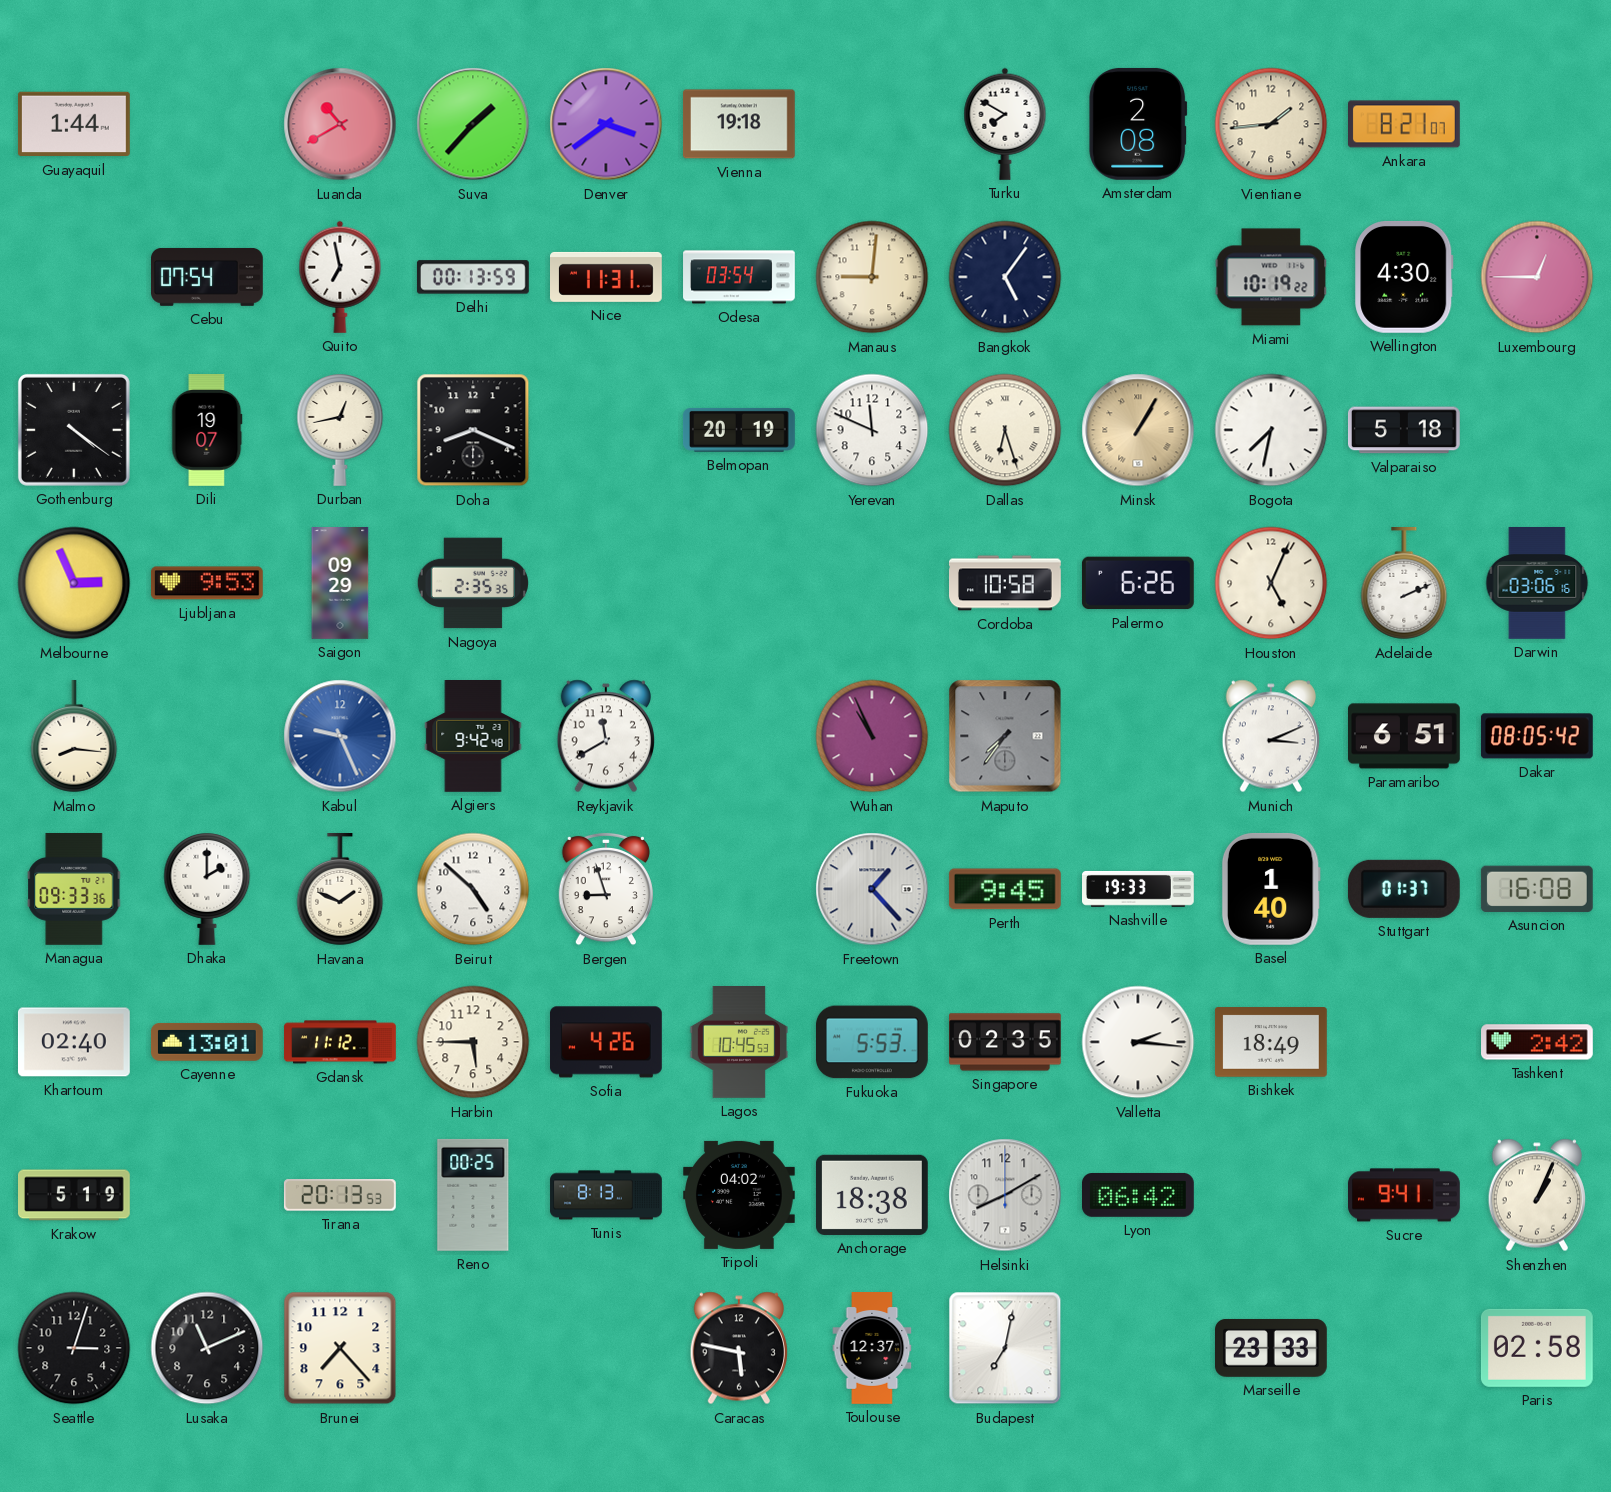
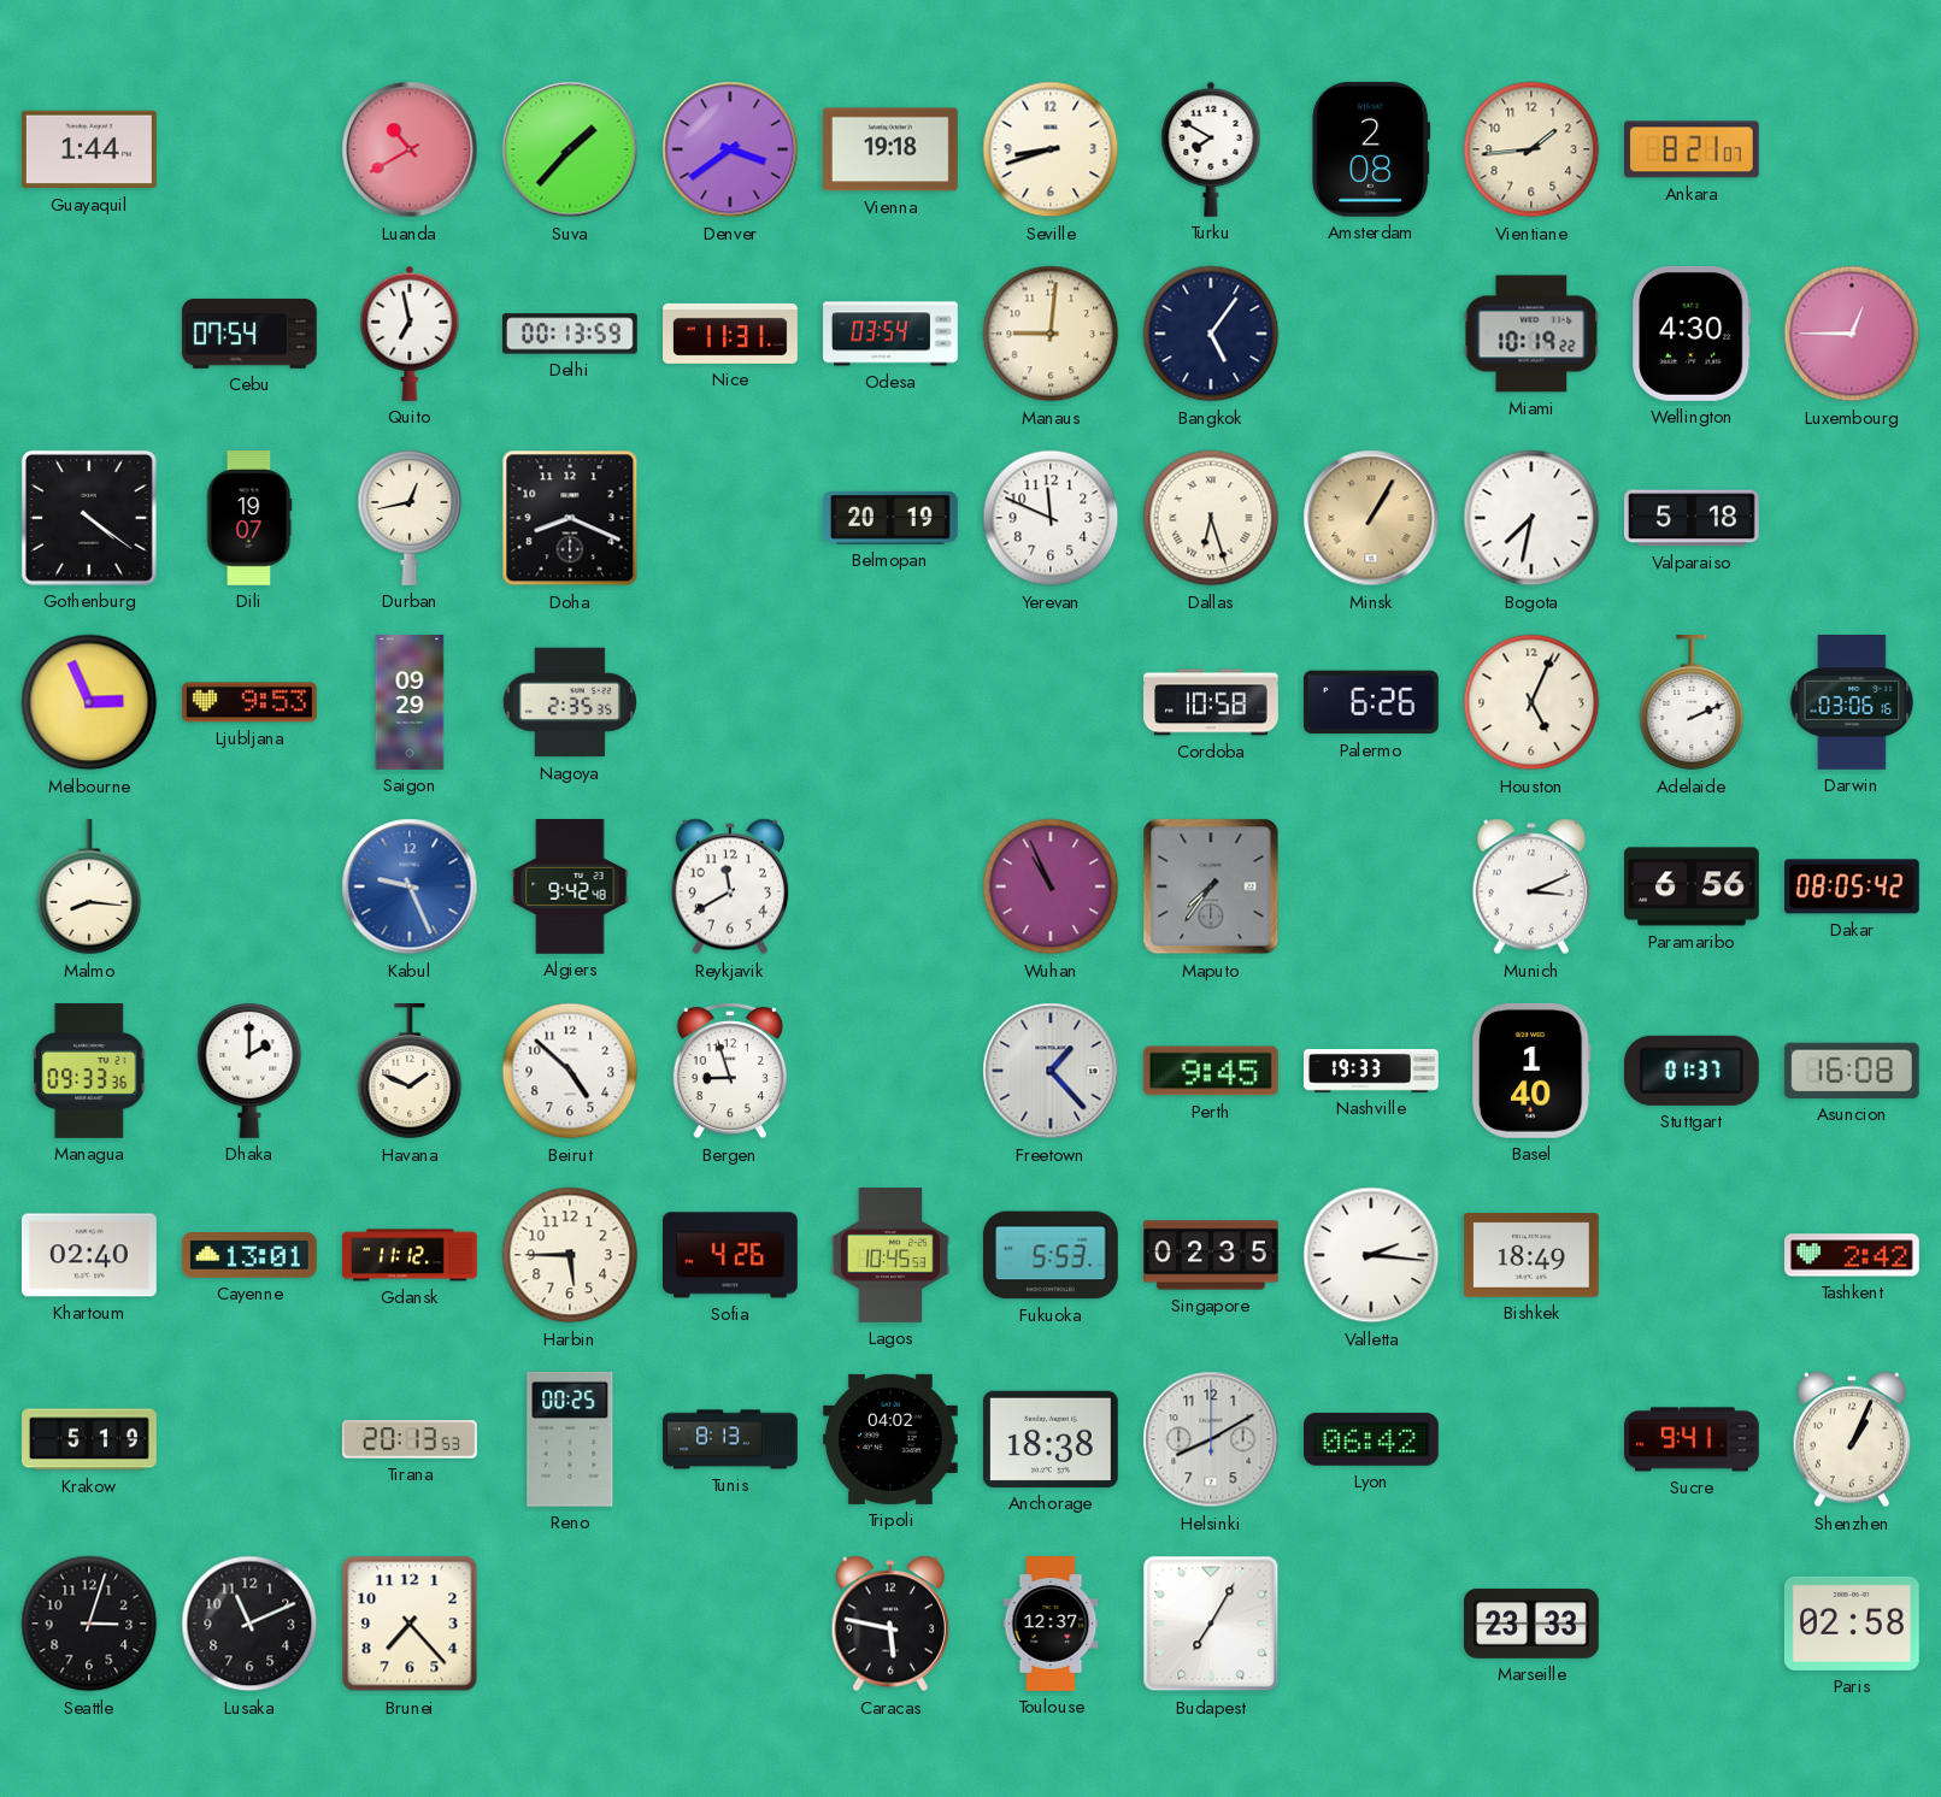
Seville: none -> 8:42 (1051, 149)
Paramaribo: 6:51 -> 6:56 (1693, 886)
Budapest: 7:02 -> 7:05 (1211, 1624)
